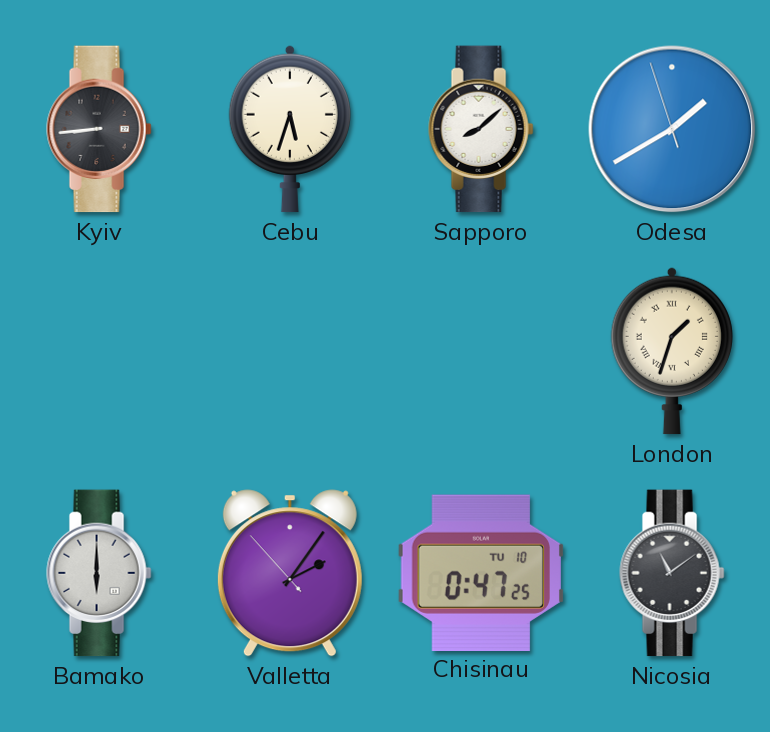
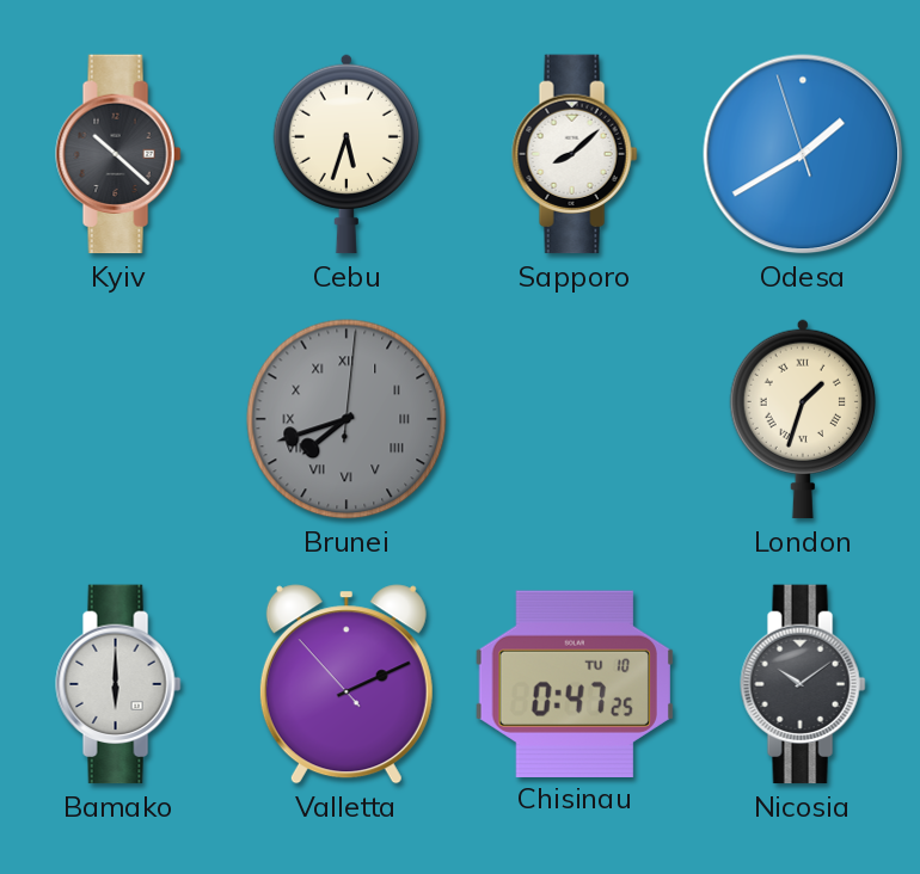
Kyiv: 8:44 -> 10:22 (118, 154)
Brunei: none -> 7:42 (346, 419)
Valletta: 2:05 -> 2:10 (346, 684)
Nicosia: 11:09 -> 10:09 (803, 684)
